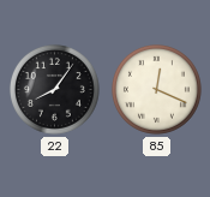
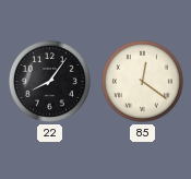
85: 12:19 -> 12:21 (142, 81)
